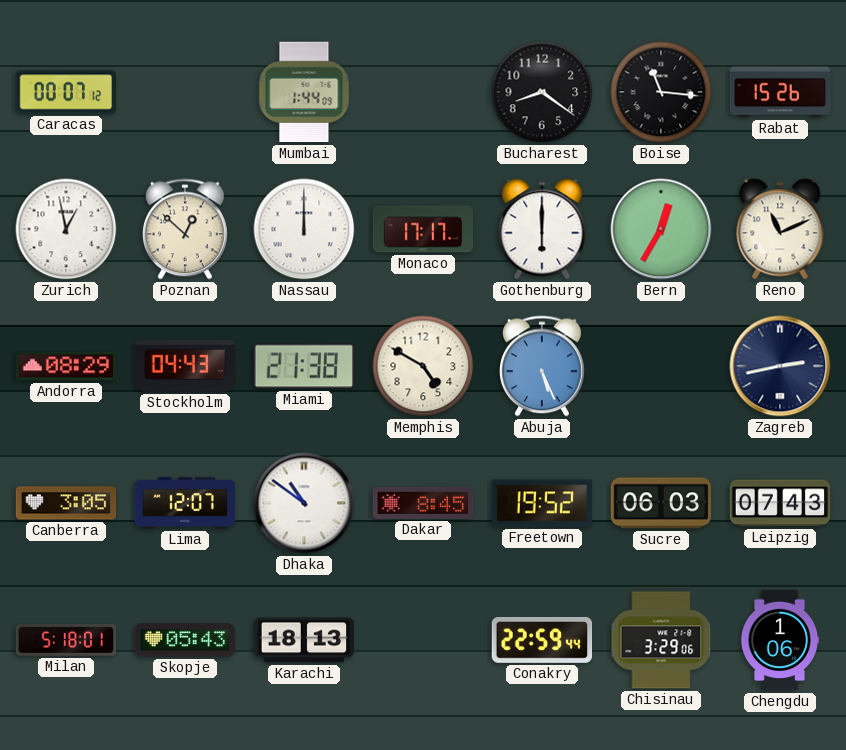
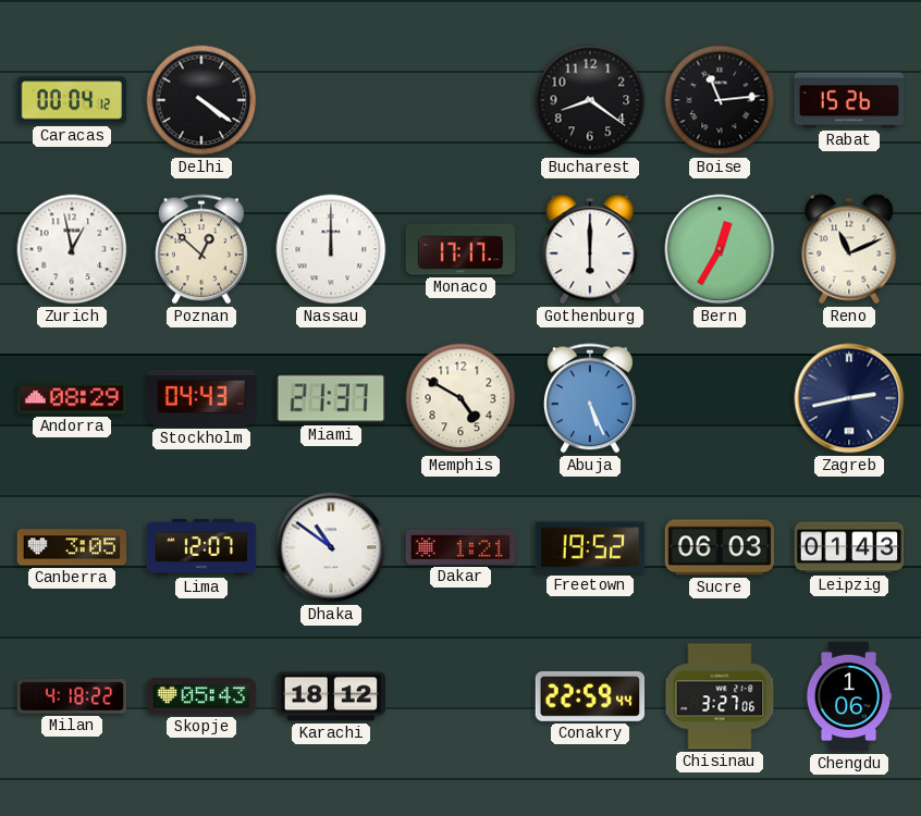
Caracas: 00:07 -> 00:04 (72, 100)
Delhi: none -> 4:21 (201, 100)
Mumbai: 1:44 -> none (304, 92)
Boise: 11:16 -> 11:14 (720, 100)
Miami: 21:38 -> 21:37 (330, 398)
Dakar: 8:45 -> 1:21 (461, 547)
Leipzig: 07:43 -> 01:43 (849, 547)
Milan: 5:18 -> 4:18 (72, 696)
Karachi: 18:13 -> 18:12 (331, 696)
Chisinau: 3:29 -> 3:27 (720, 696)
